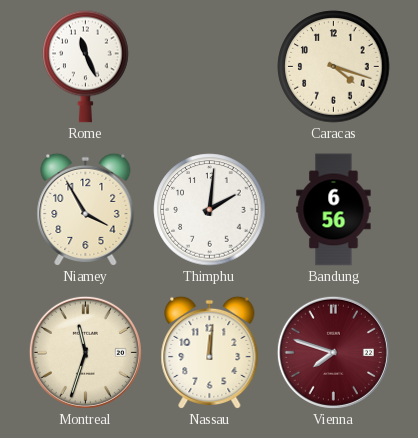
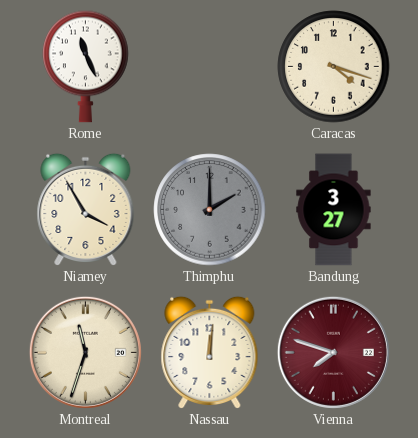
Thimphu: 2:01 -> 2:00 (210, 210)
Thimphu dial: white -> grey (210, 210)
Bandung: 6:56 -> 3:27 (334, 210)
